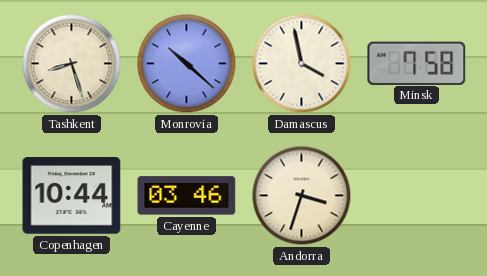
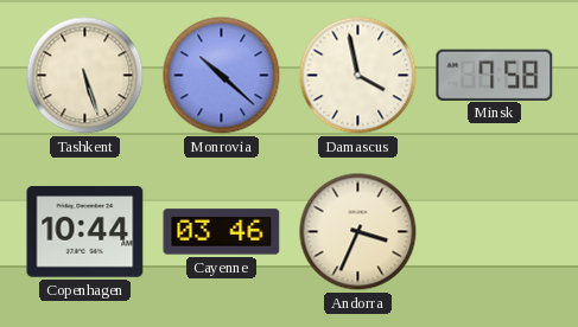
Tashkent: 8:27 -> 5:27 (85, 76)
Andorra: 3:33 -> 3:34 (358, 232)
